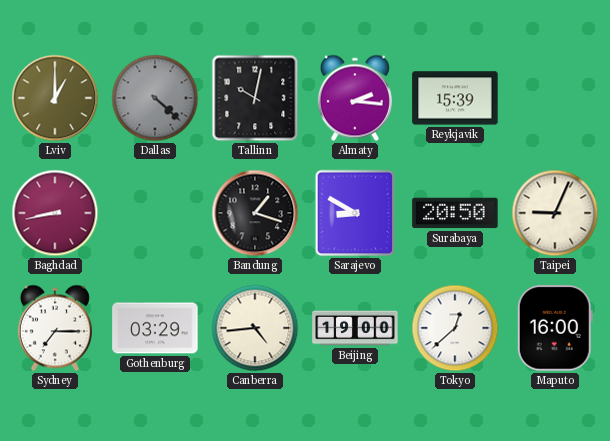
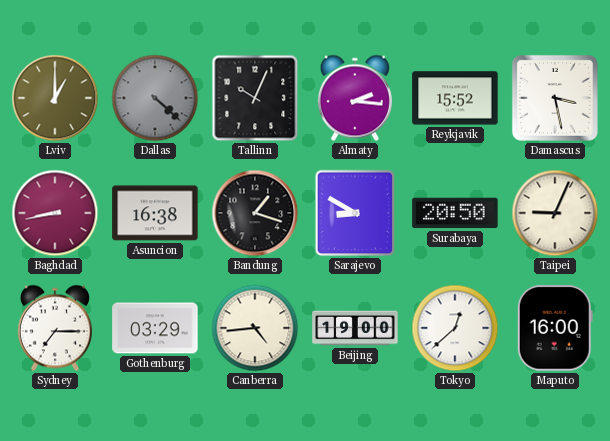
Tallinn: 10:02 -> 10:04 (255, 98)
Reykjavik: 15:39 -> 15:52 (455, 98)
Damascus: none -> 3:28 (555, 98)
Asuncion: none -> 16:38 (155, 213)
